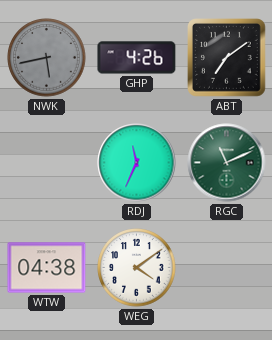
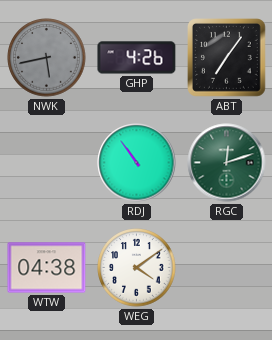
ABT: 7:09 -> 7:06 (227, 58)
RDJ: 11:34 -> 10:54 (137, 163)
RGC: 11:11 -> 12:12 (227, 163)
